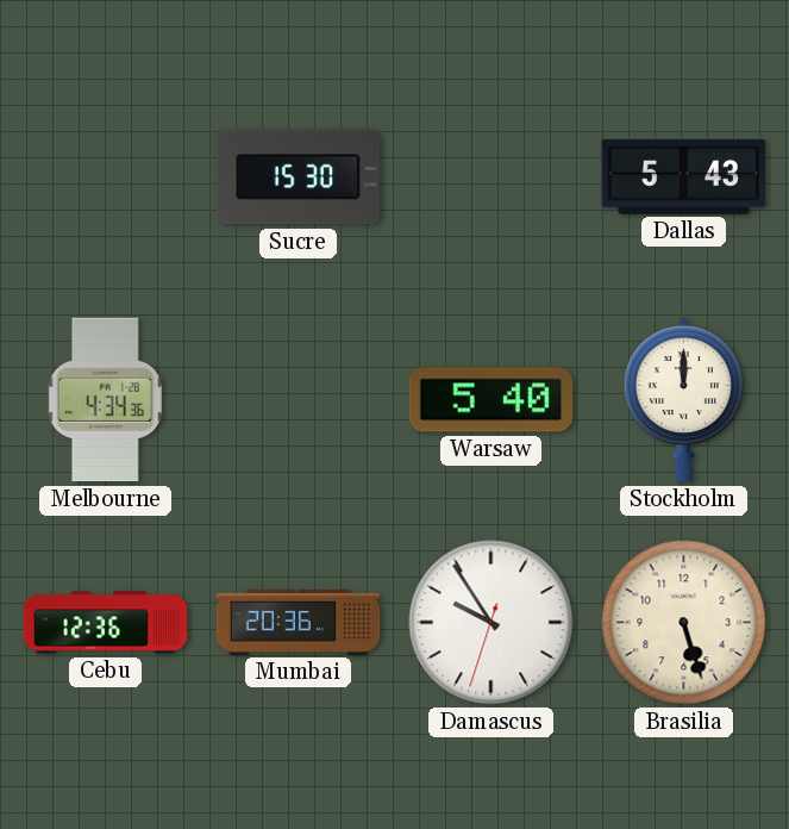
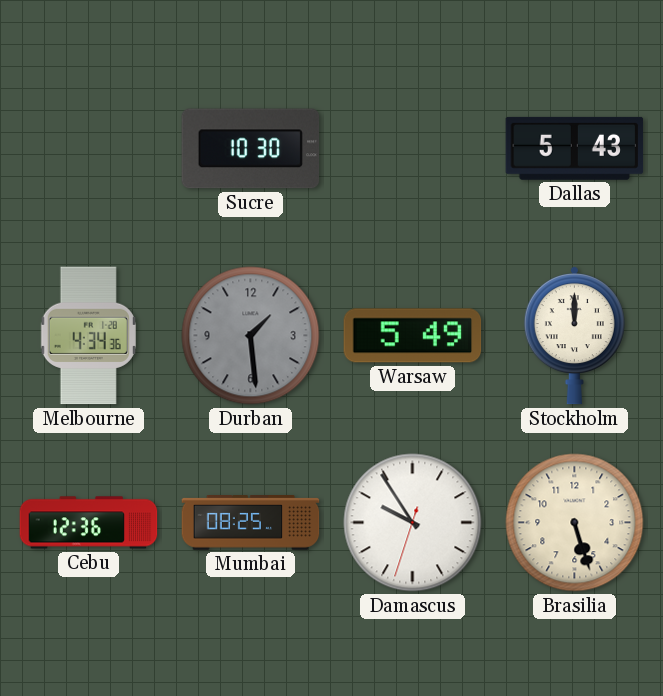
Sucre: 15:30 -> 10:30 (251, 149)
Durban: none -> 1:29 (251, 336)
Warsaw: 5:40 -> 5:49 (413, 336)
Mumbai: 20:36 -> 08:25 (251, 523)
